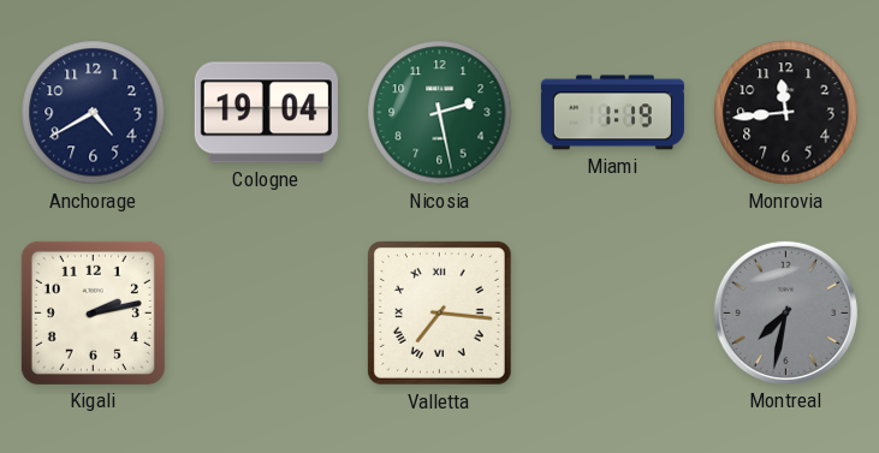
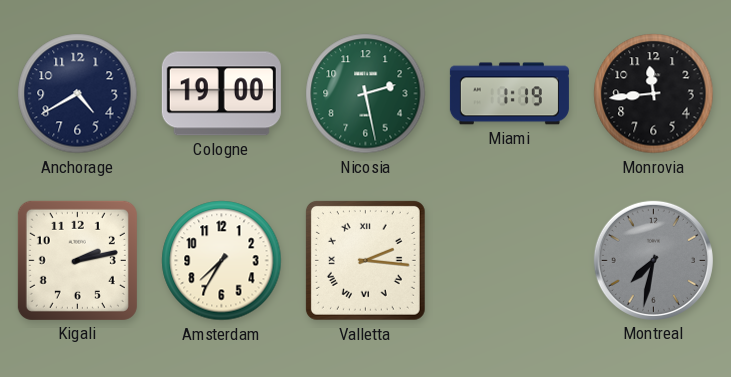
Cologne: 19:04 -> 19:00 (221, 94)
Amsterdam: none -> 7:35 (222, 261)
Valletta: 7:16 -> 2:16 (365, 260)
